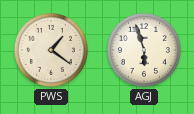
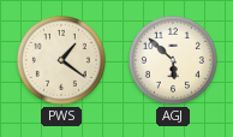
AGJ: 5:57 -> 5:52 (173, 60)
